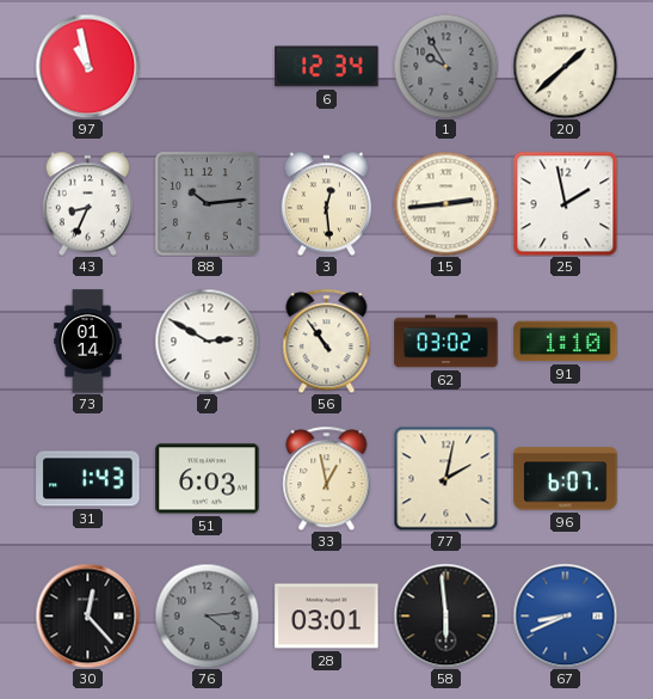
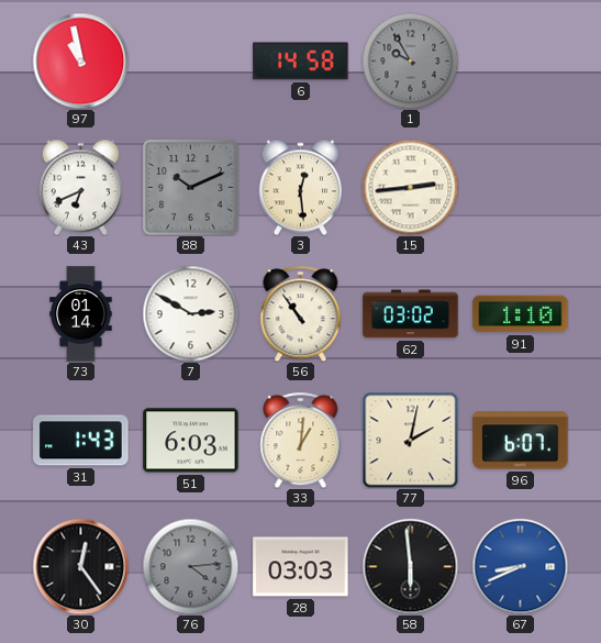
6: 12:34 -> 14:58 (301, 62)
20: 1:38 -> none (565, 66)
43: 8:34 -> 6:41 (80, 187)
88: 10:14 -> 10:11 (191, 188)
25: 1:58 -> none (565, 203)
33: 12:58 -> 1:01 (301, 440)
30: 12:23 -> 12:24 (80, 566)
28: 03:01 -> 03:03 (301, 567)
